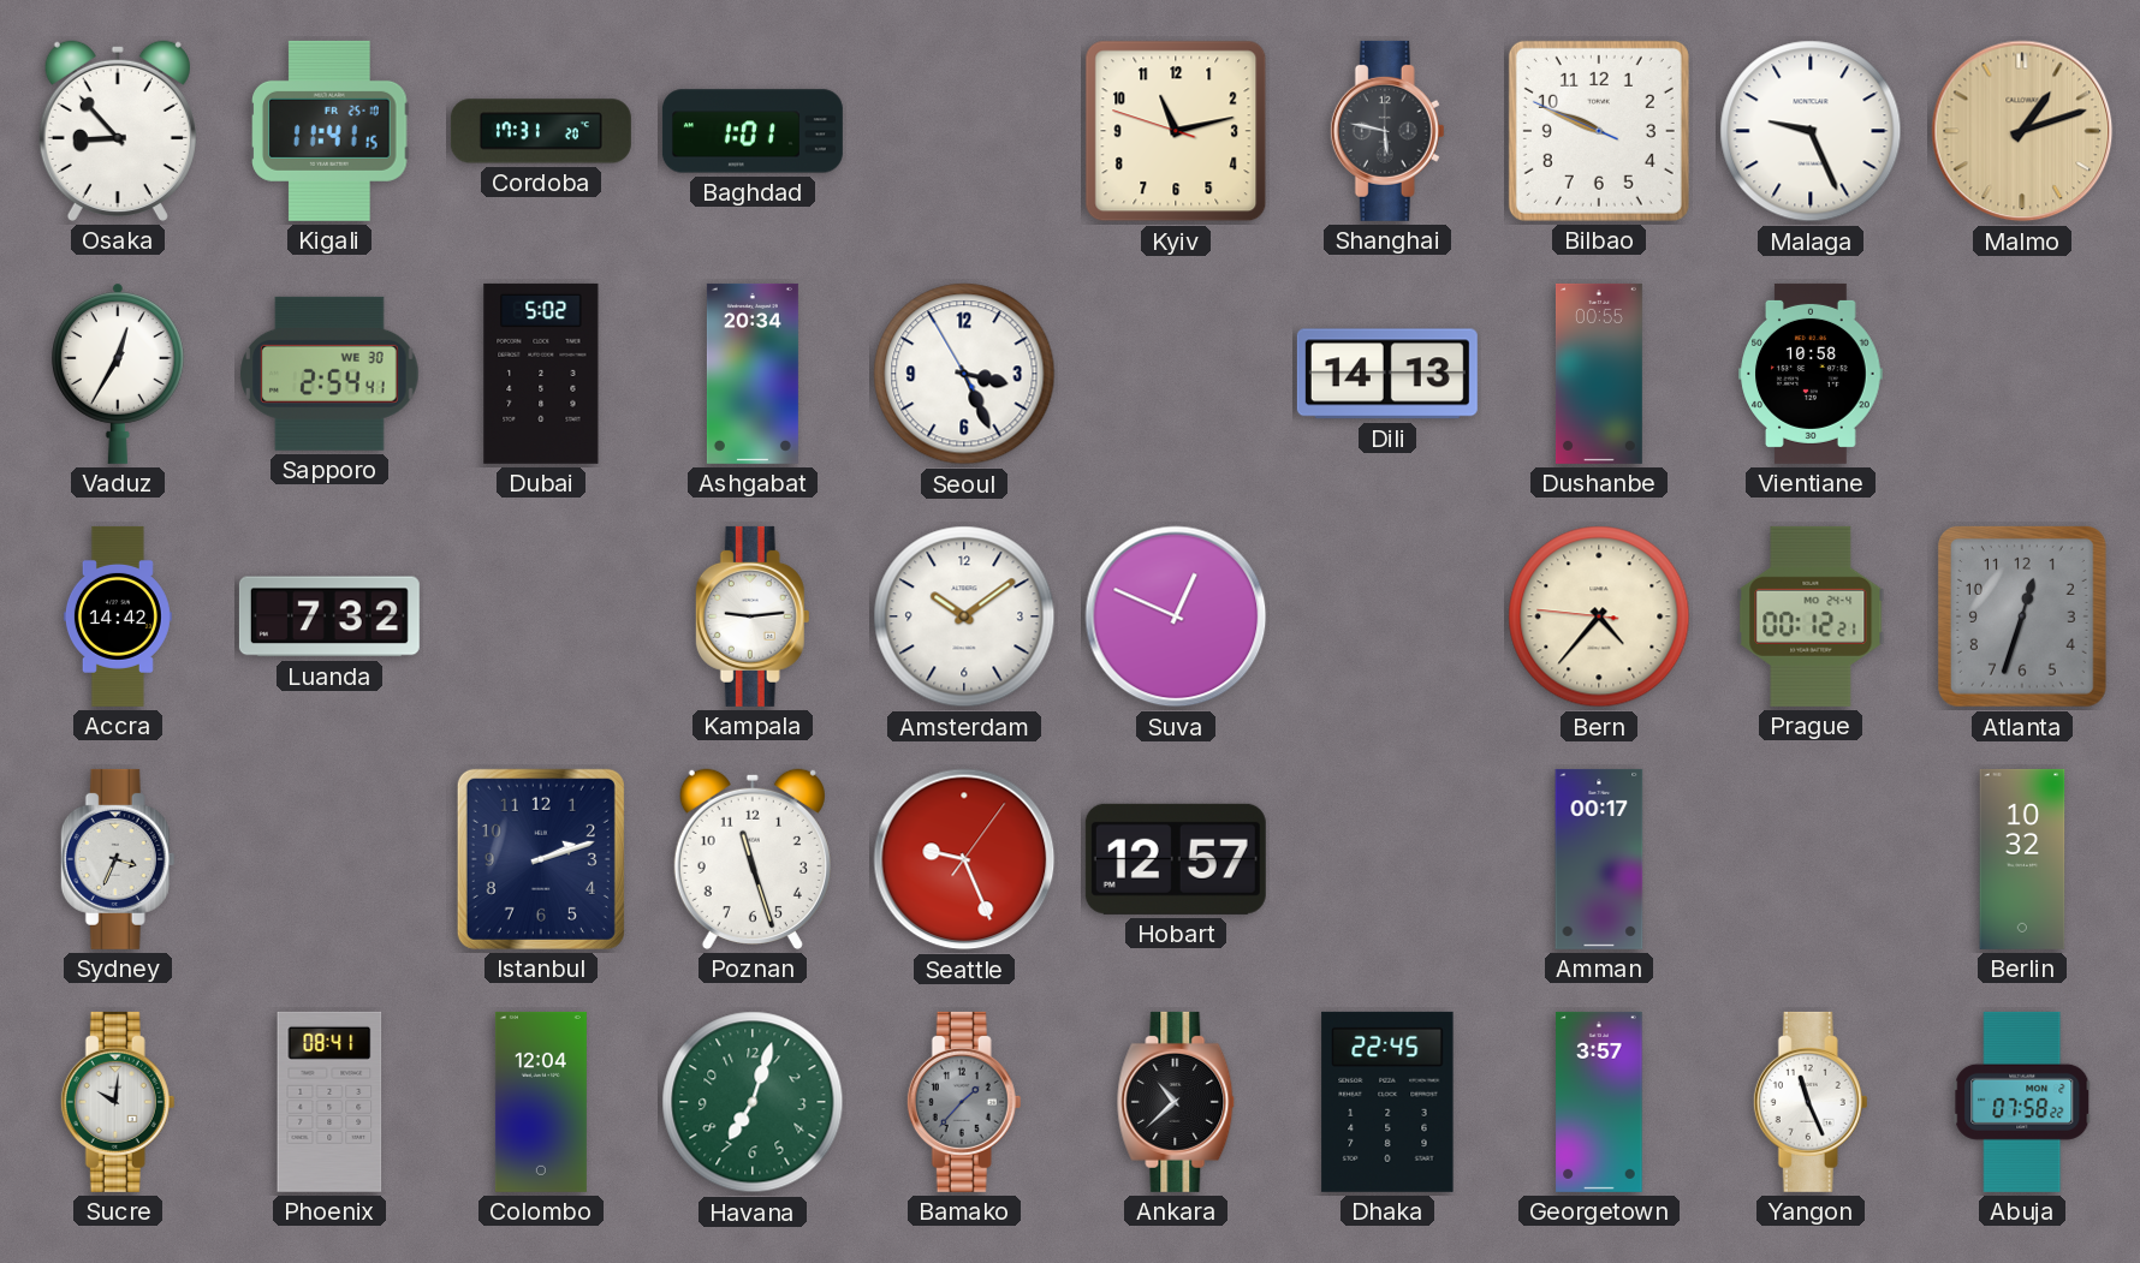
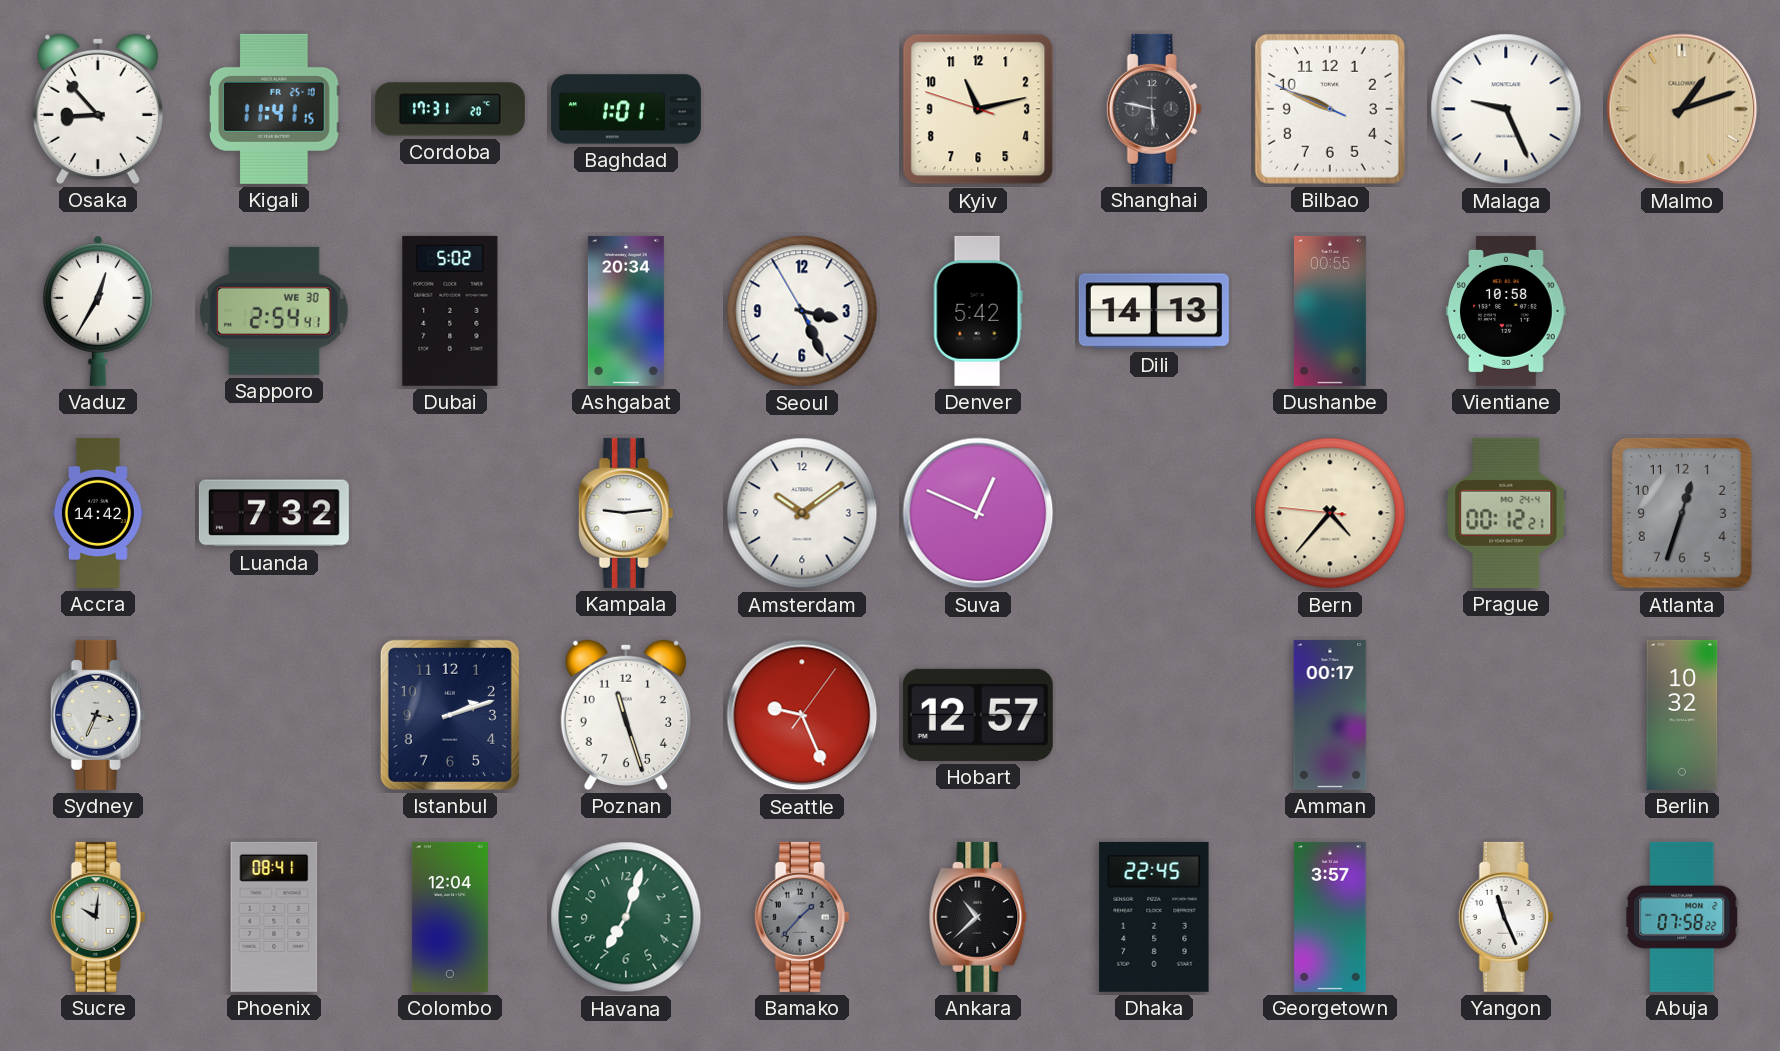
Denver: none -> 5:42 (978, 311)
